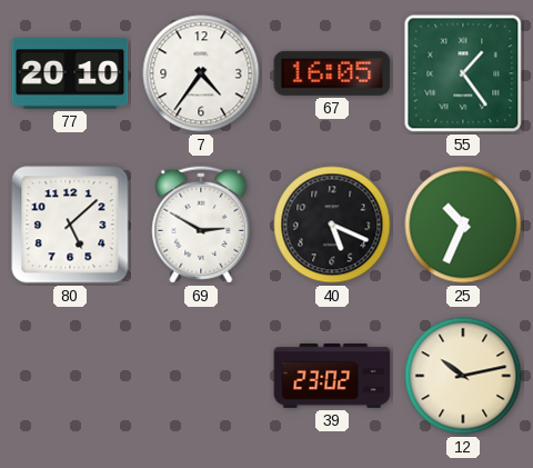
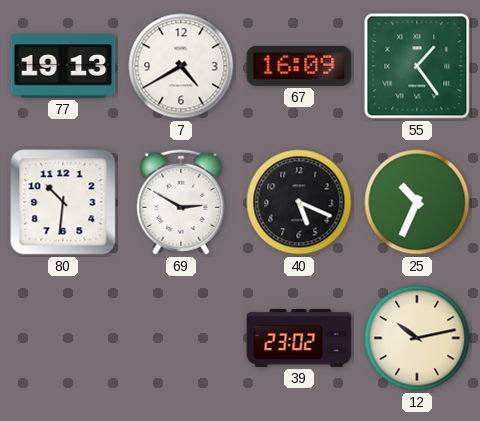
77: 20:10 -> 19:13 (63, 66)
7: 4:36 -> 4:40 (181, 66)
67: 16:05 -> 16:09 (299, 66)
80: 5:08 -> 10:31 (63, 202)
